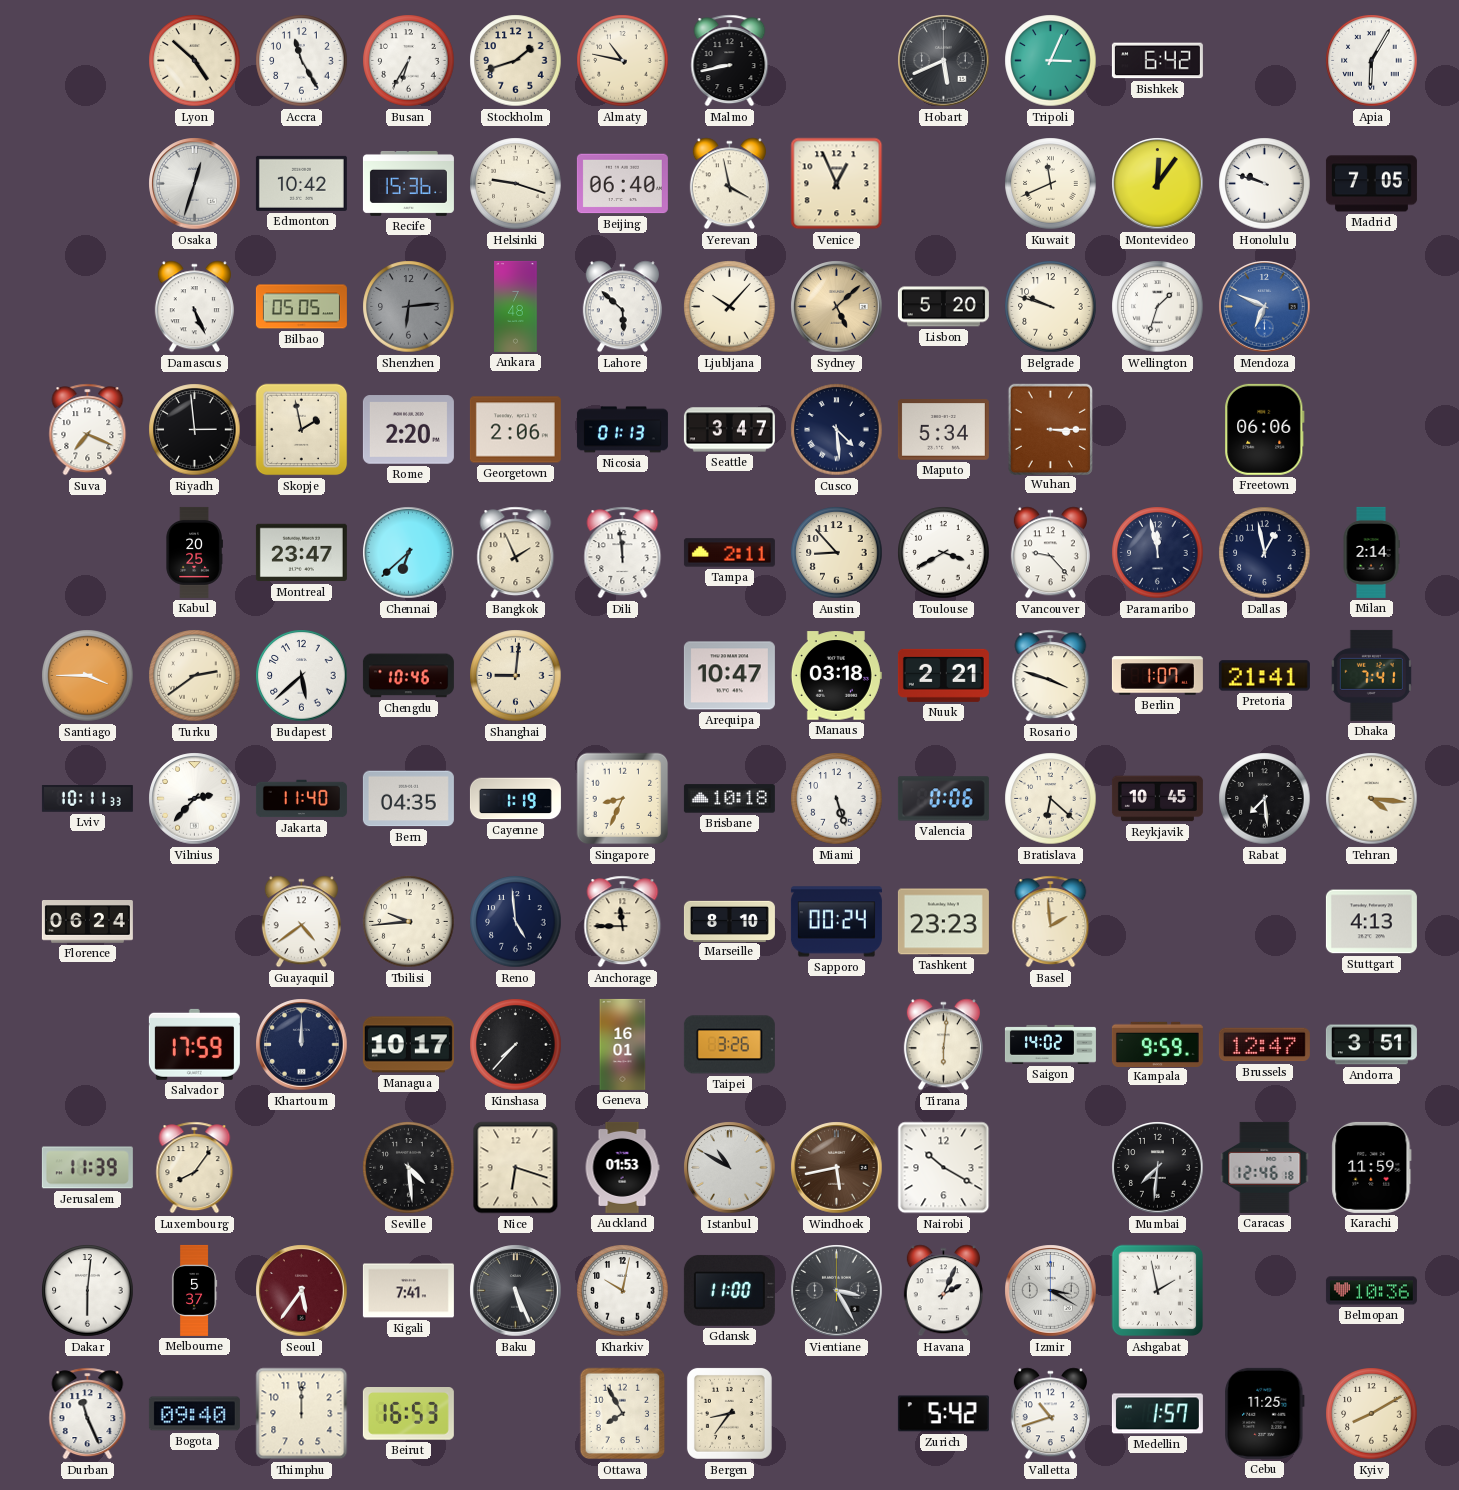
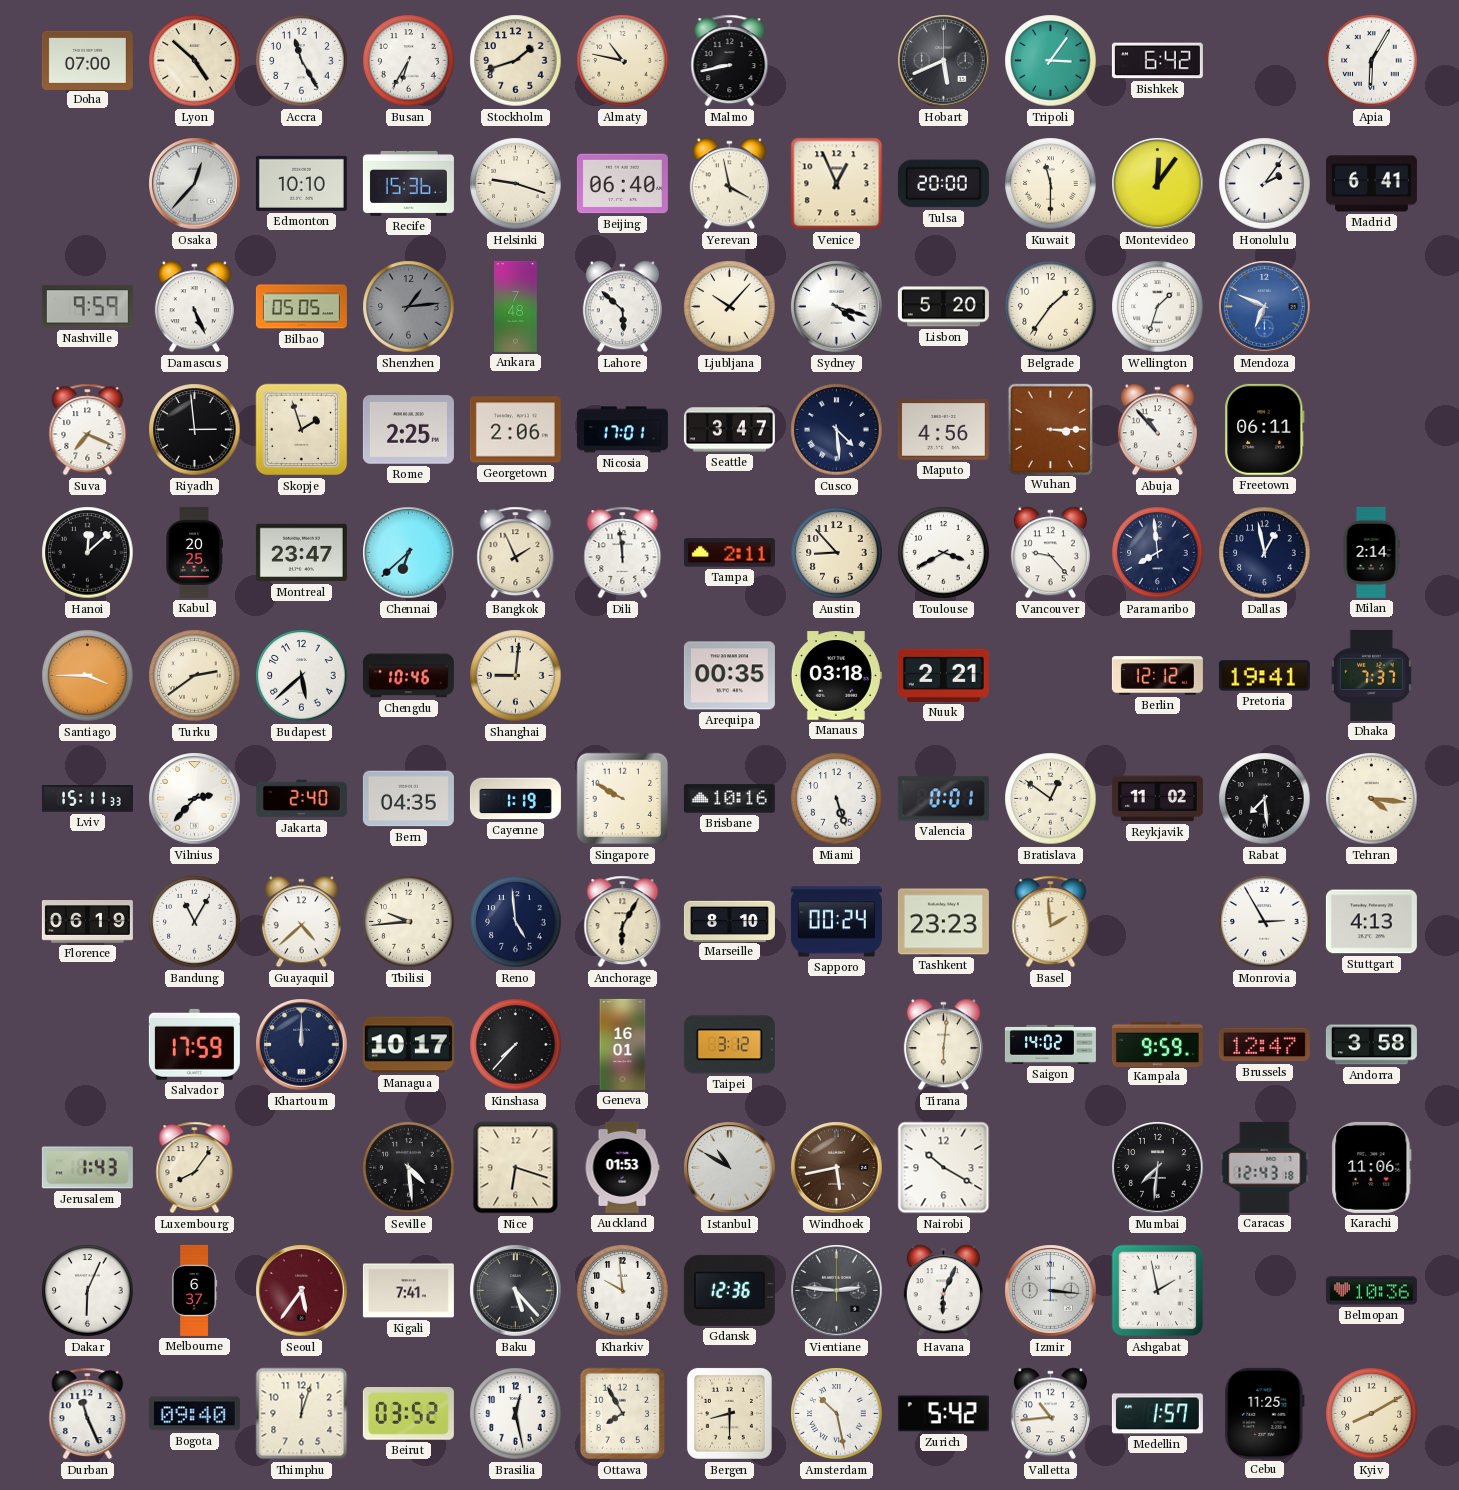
Doha: none -> 07:00 (87, 60)
Tripoli: 3:04 -> 3:06 (1051, 61)
Osaka: 12:33 -> 12:37 (195, 184)
Edmonton: 10:42 -> 10:10 (301, 183)
Tulsa: none -> 20:00 (943, 184)
Kuwait: 11:41 -> 11:30 (1051, 184)
Honolulu: 9:48 -> 2:06 (1265, 184)
Madrid: 7:05 -> 6:41 (1371, 184)
Nashville: none -> 9:59 (87, 307)
Shenzhen: 6:14 -> 1:14 (409, 307)
Sydney: 5:08 -> 4:18 (837, 307)
Sydney dial: champagne -> white (837, 307)
Belgrade: 9:48 -> 1:36 (1051, 307)
Skopje: 1:58 -> 1:57 (302, 430)
Rome: 2:20 -> 2:25 (408, 430)
Nicosia: 01:13 -> 17:01 (622, 430)
Maputo: 5:34 -> 4:56 (943, 430)
Abuja: none -> 10:53 (1157, 430)
Freetown: 06:06 -> 06:11 (1265, 429)
Hanoi: none -> 12:08 (88, 553)
Paramaribo: 11:58 -> 7:59 (1158, 553)
Arequipa: 10:47 -> 00:35 (729, 676)
Rosario: 3:48 -> none (1051, 676)
Berlin: 1:07 -> 12:12 (1157, 676)
Pretoria: 21:41 -> 19:41 (1264, 676)
Dhaka: 7:41 -> 7:37 (1371, 675)
Lviv: 10:11 -> 15:11 (87, 799)
Jakarta: 11:40 -> 2:40 (301, 799)
Singapore: 8:34 -> 9:50 (623, 799)
Brisbane: 10:18 -> 10:16 (729, 799)
Valencia: 0:06 -> 0:01 (943, 799)
Bratislava: 6:22 -> 12:51 (1051, 799)
Reykjavik: 10:45 -> 11:02 (1157, 799)
Florence: 06:24 -> 06:19 (87, 922)
Bandung: none -> 11:05 (195, 922)
Guayaquil: 4:39 -> 4:38 (301, 922)
Anchorage: 11:45 -> 6:05 (623, 922)
Monrovia: none -> 2:55 (1265, 922)
Taipei: 3:26 -> 3:12 (729, 1045)
Andorra: 3:51 -> 3:58 (1371, 1045)
Jerusalem: 11:39 -> 1:43 (87, 1168)
Caracas: 12:46 -> 12:43 (1265, 1167)
Karachi: 11:59 -> 11:06 (1372, 1167)
Dakar: 6:01 -> 6:04 (88, 1291)
Melbourne: 5:37 -> 6:37 (194, 1290)
Baku: 5:26 -> 5:23 (516, 1291)
Kharkiv: 10:02 -> 9:59 (623, 1291)
Gdansk: 11:00 -> 12:36 (729, 1290)
Vientiane: 3:25 -> 2:46 (837, 1291)
Havana: 2:04 -> 6:04 (943, 1291)
Izmir: 3:20 -> 3:16 (1051, 1291)
Thimphu: 12:00 -> 12:03 (302, 1414)
Beirut: 16:53 -> 03:52 (408, 1414)
Brasilia: none -> 12:28 (516, 1414)
Bergen: 8:36 -> 8:30 (729, 1413)
Amsterdam: none -> 10:28 (837, 1414)
Valletta: 10:42 -> 10:44 (1050, 1414)
